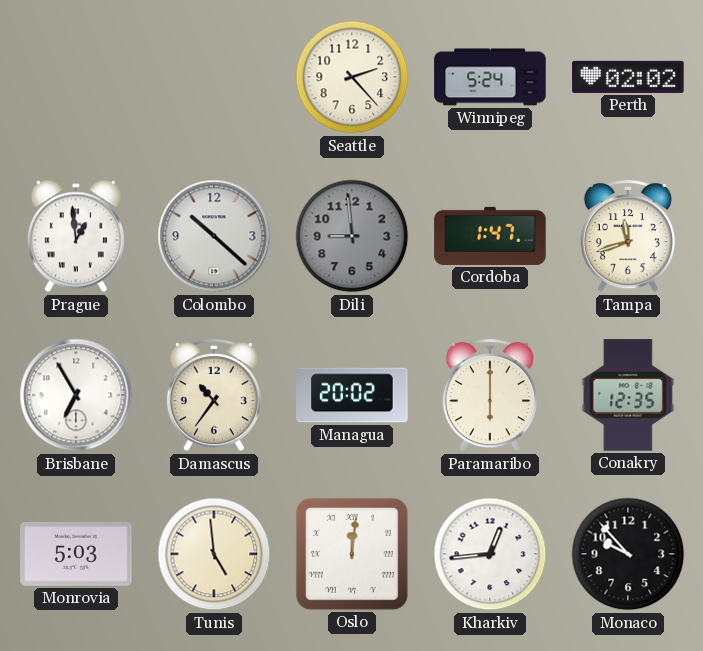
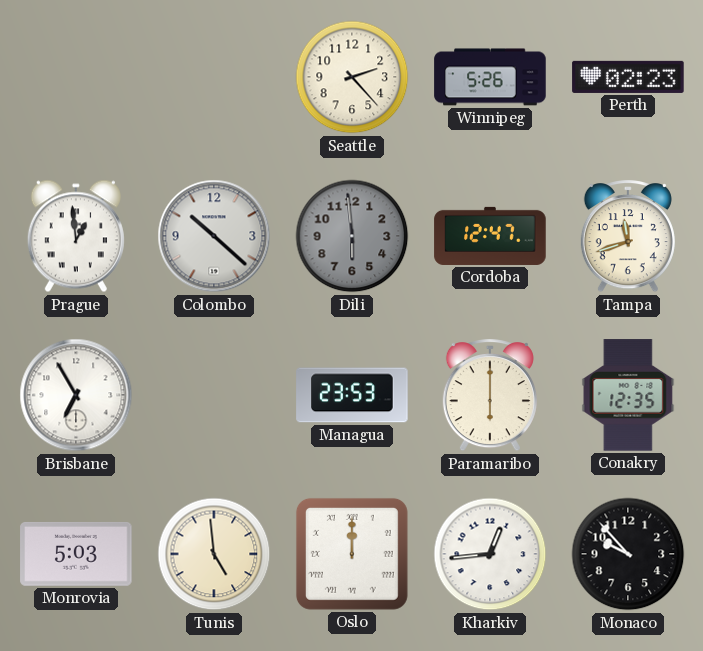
Winnipeg: 5:24 -> 5:26 (490, 77)
Perth: 02:02 -> 02:23 (628, 77)
Dili: 8:59 -> 5:59 (352, 236)
Cordoba: 1:47 -> 12:47 (490, 236)
Damascus: 10:36 -> none (214, 396)
Managua: 20:02 -> 23:53 (352, 395)
Oslo: 12:01 -> 12:00 (352, 554)
